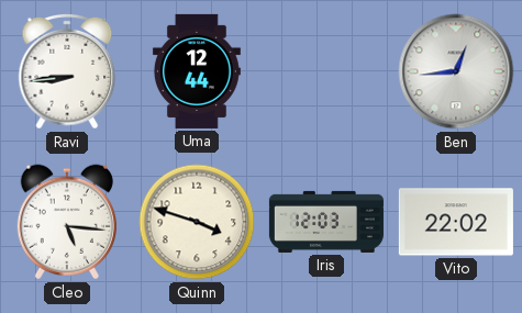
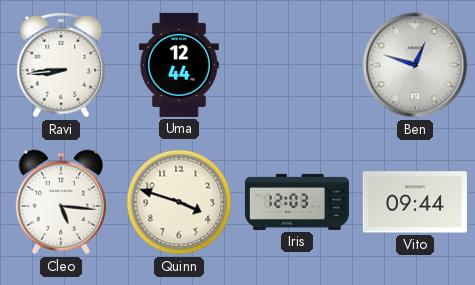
Ben: 12:44 -> 12:48 (415, 65)
Vito: 22:02 -> 09:44 (415, 202)
